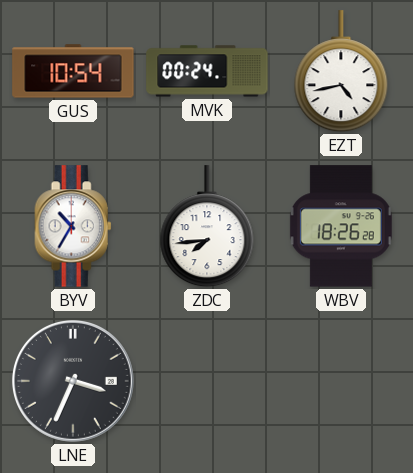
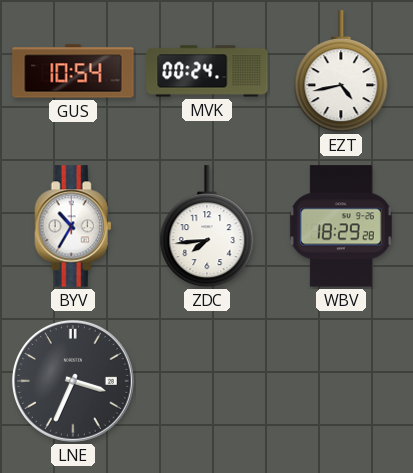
WBV: 18:26 -> 18:29 (341, 226)
